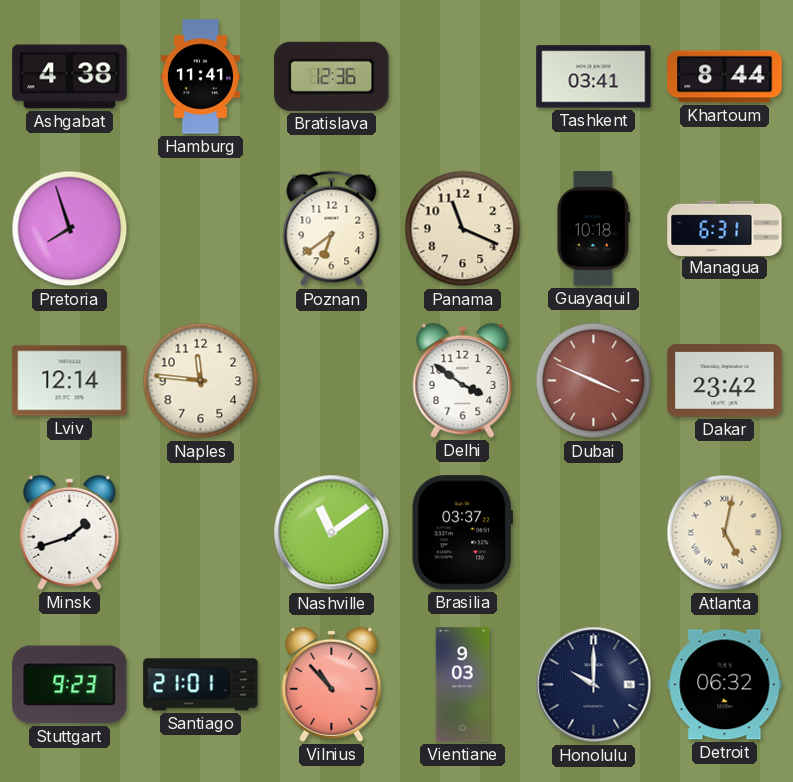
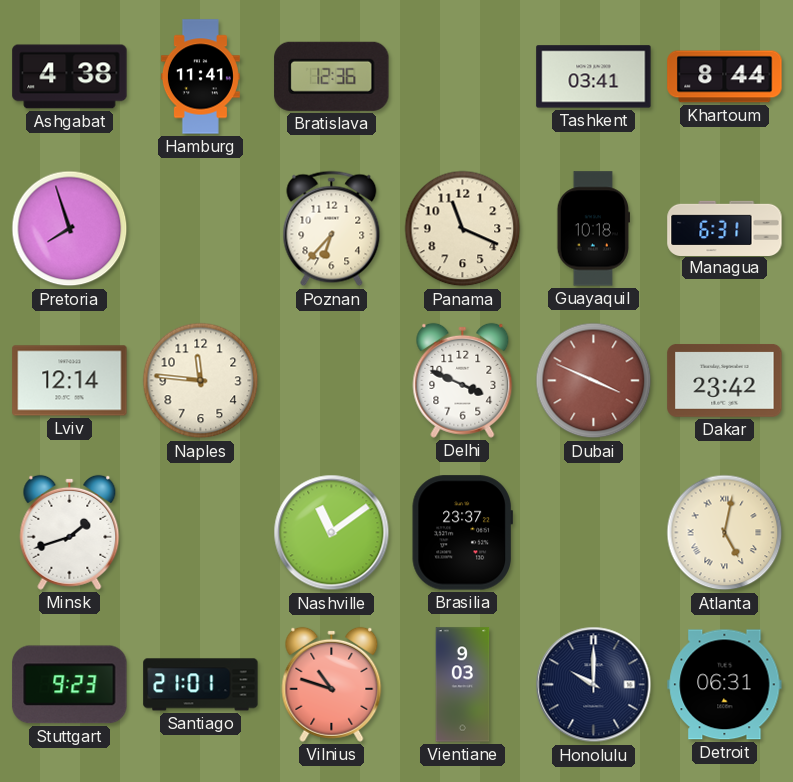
Poznan: 6:39 -> 6:37 (332, 229)
Delhi: 3:51 -> 3:49 (463, 380)
Brasilia: 03:37 -> 23:37 (462, 533)
Vilnius: 10:53 -> 10:48 (332, 684)
Detroit: 06:32 -> 06:31 (725, 685)
